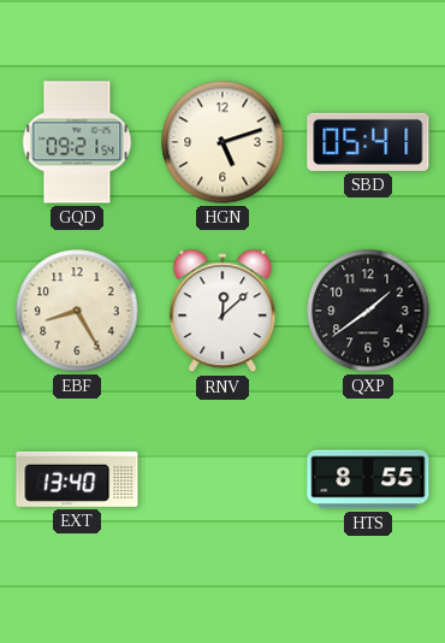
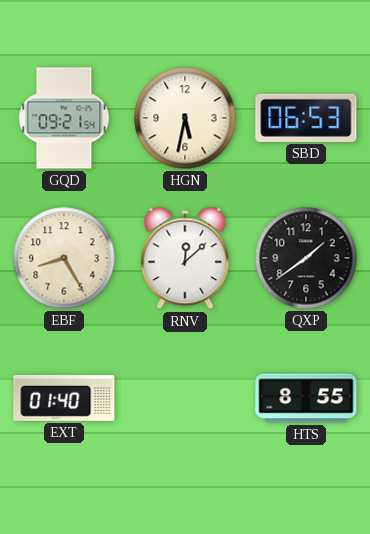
HGN: 5:12 -> 5:32 (185, 118)
SBD: 05:41 -> 06:53 (306, 118)
EXT: 13:40 -> 01:40 (64, 398)
